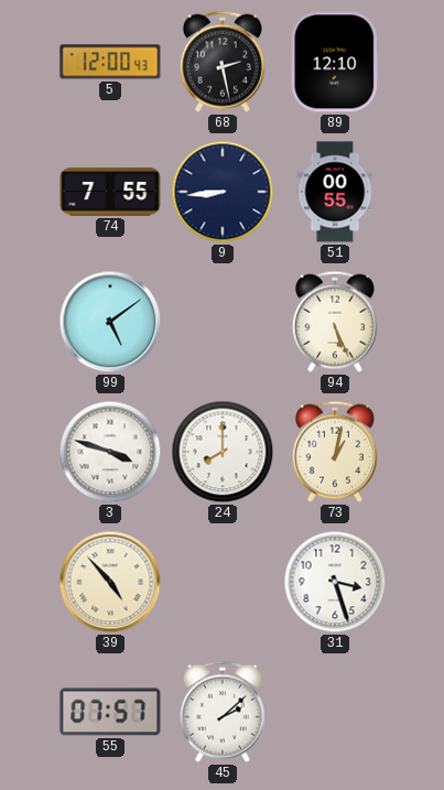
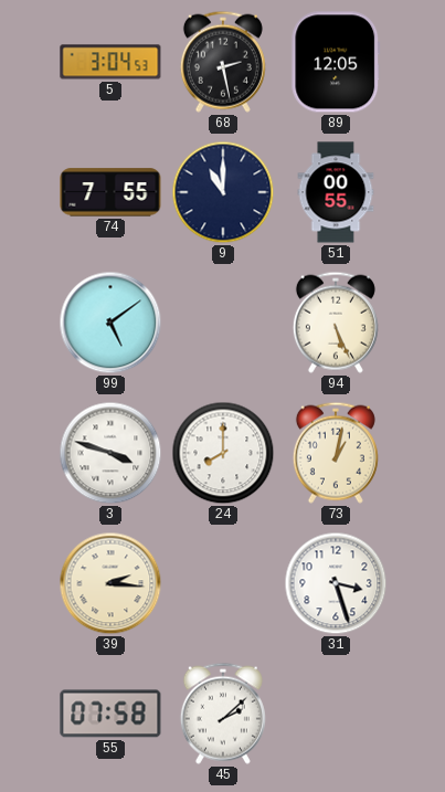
5: 12:00 -> 3:04 (110, 62)
89: 12:10 -> 12:05 (336, 62)
9: 8:44 -> 11:00 (223, 192)
39: 4:53 -> 2:16 (110, 583)
55: 07:57 -> 07:58 (110, 714)
